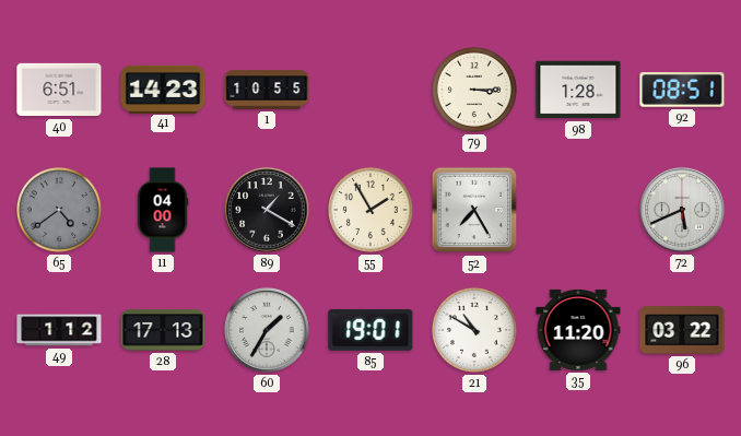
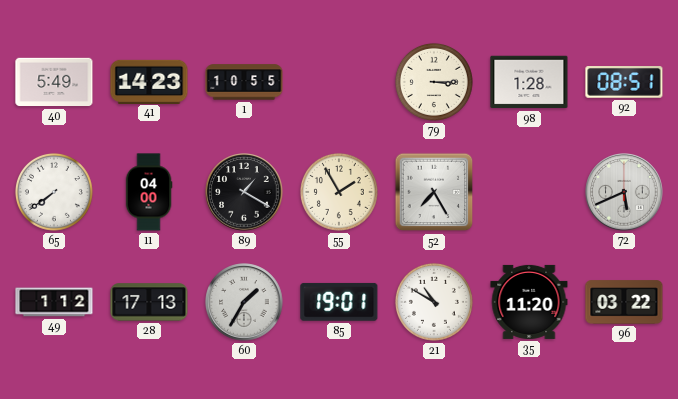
40: 6:51 -> 5:49 (54, 82)
65: 4:39 -> 7:39 (54, 192)
65 dial: grey -> white (54, 192)
